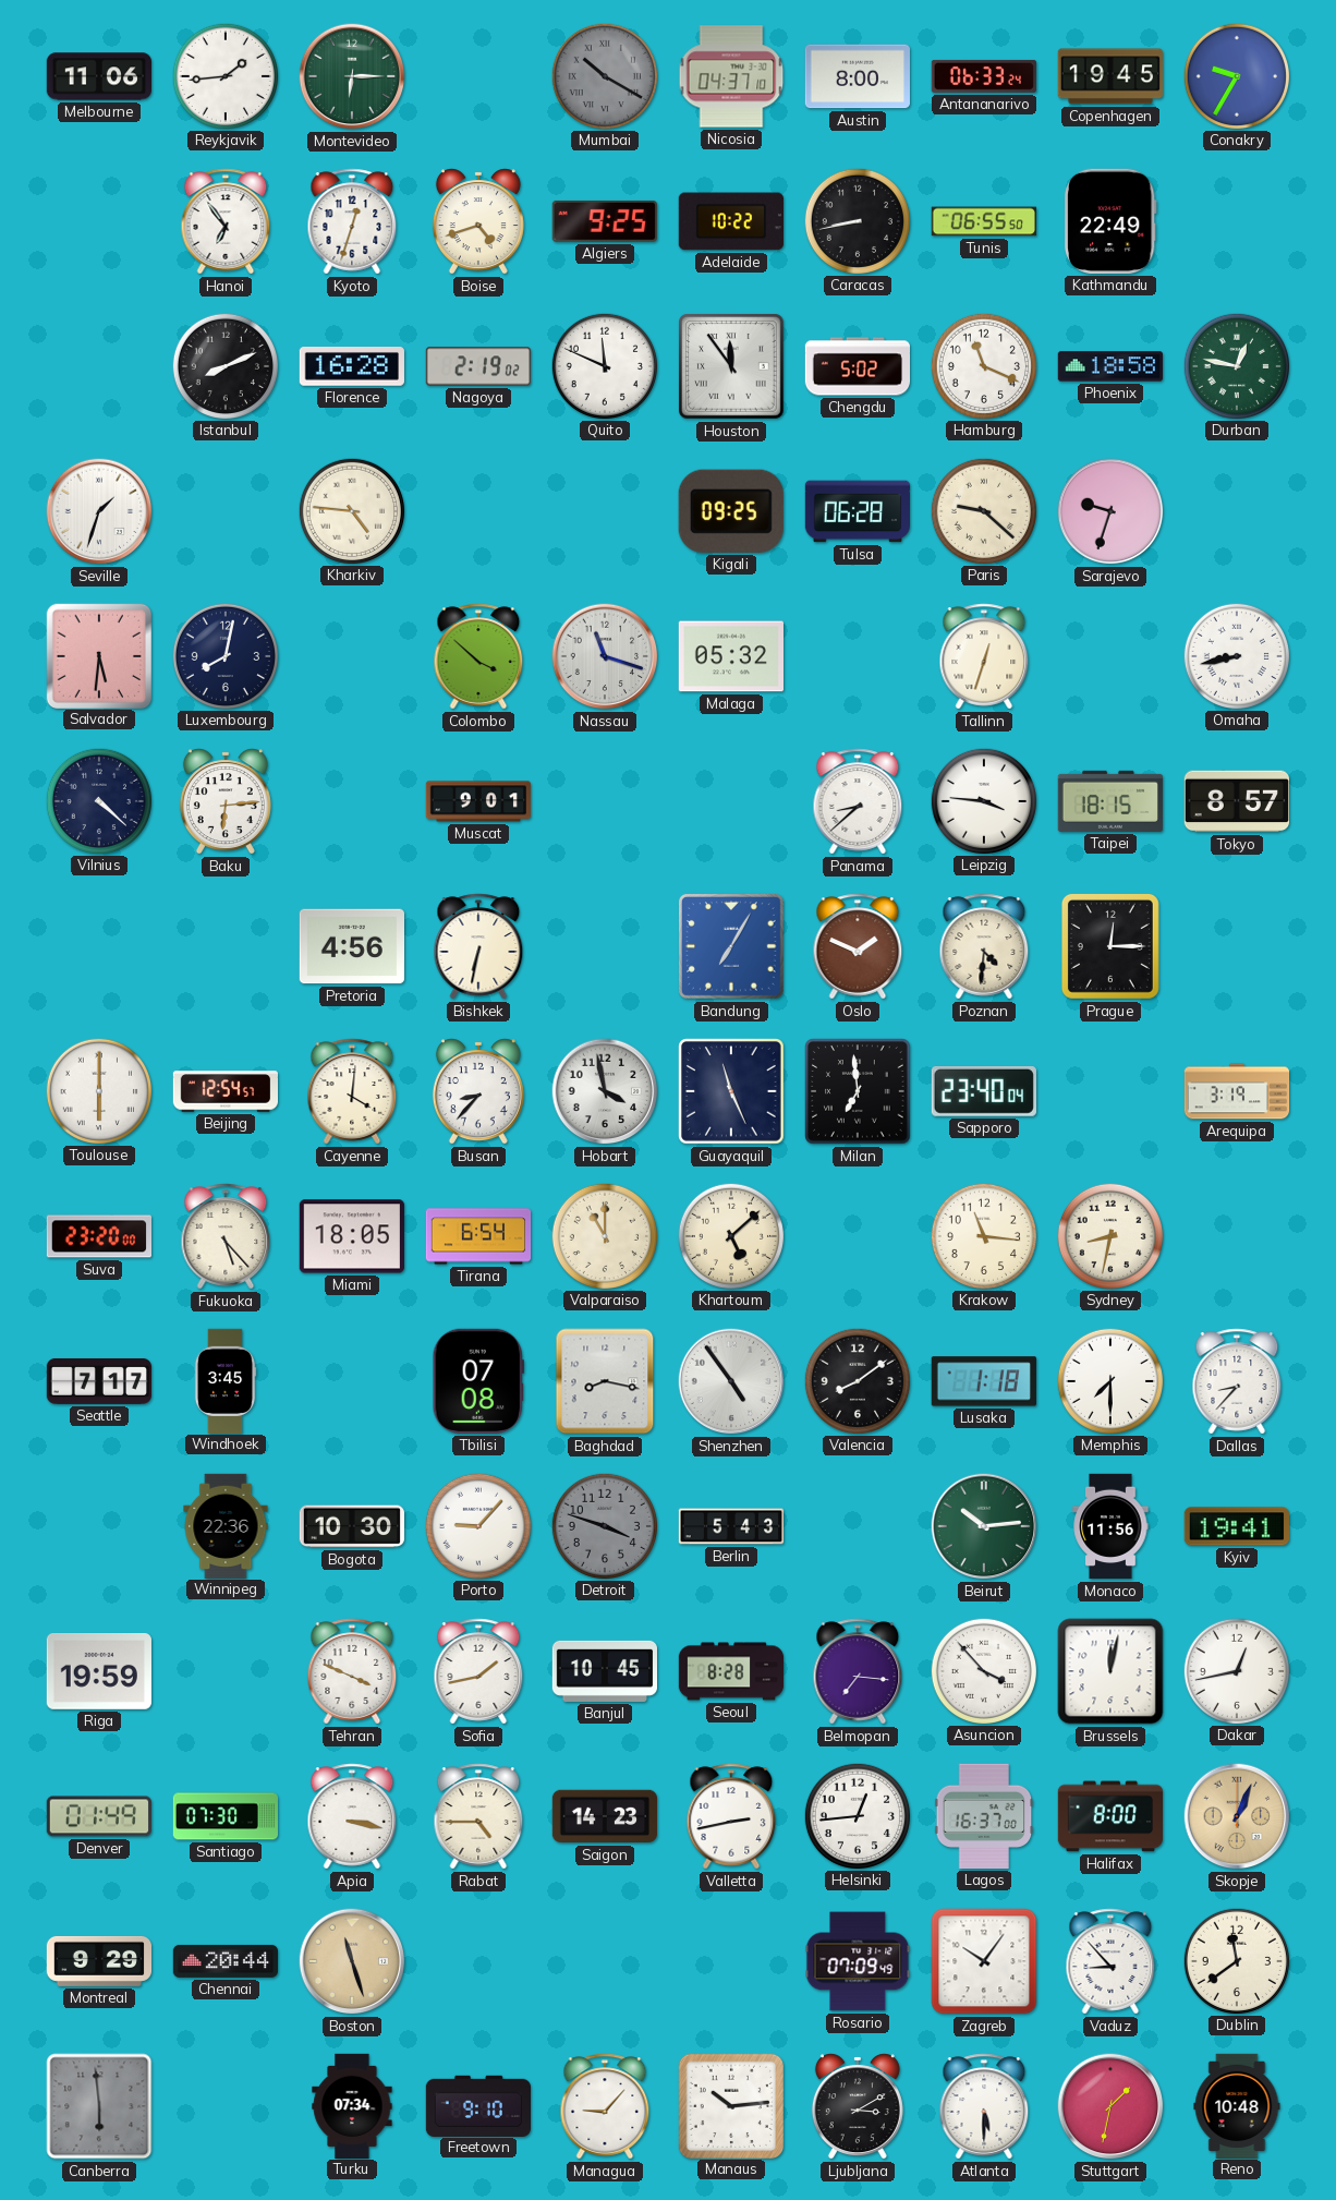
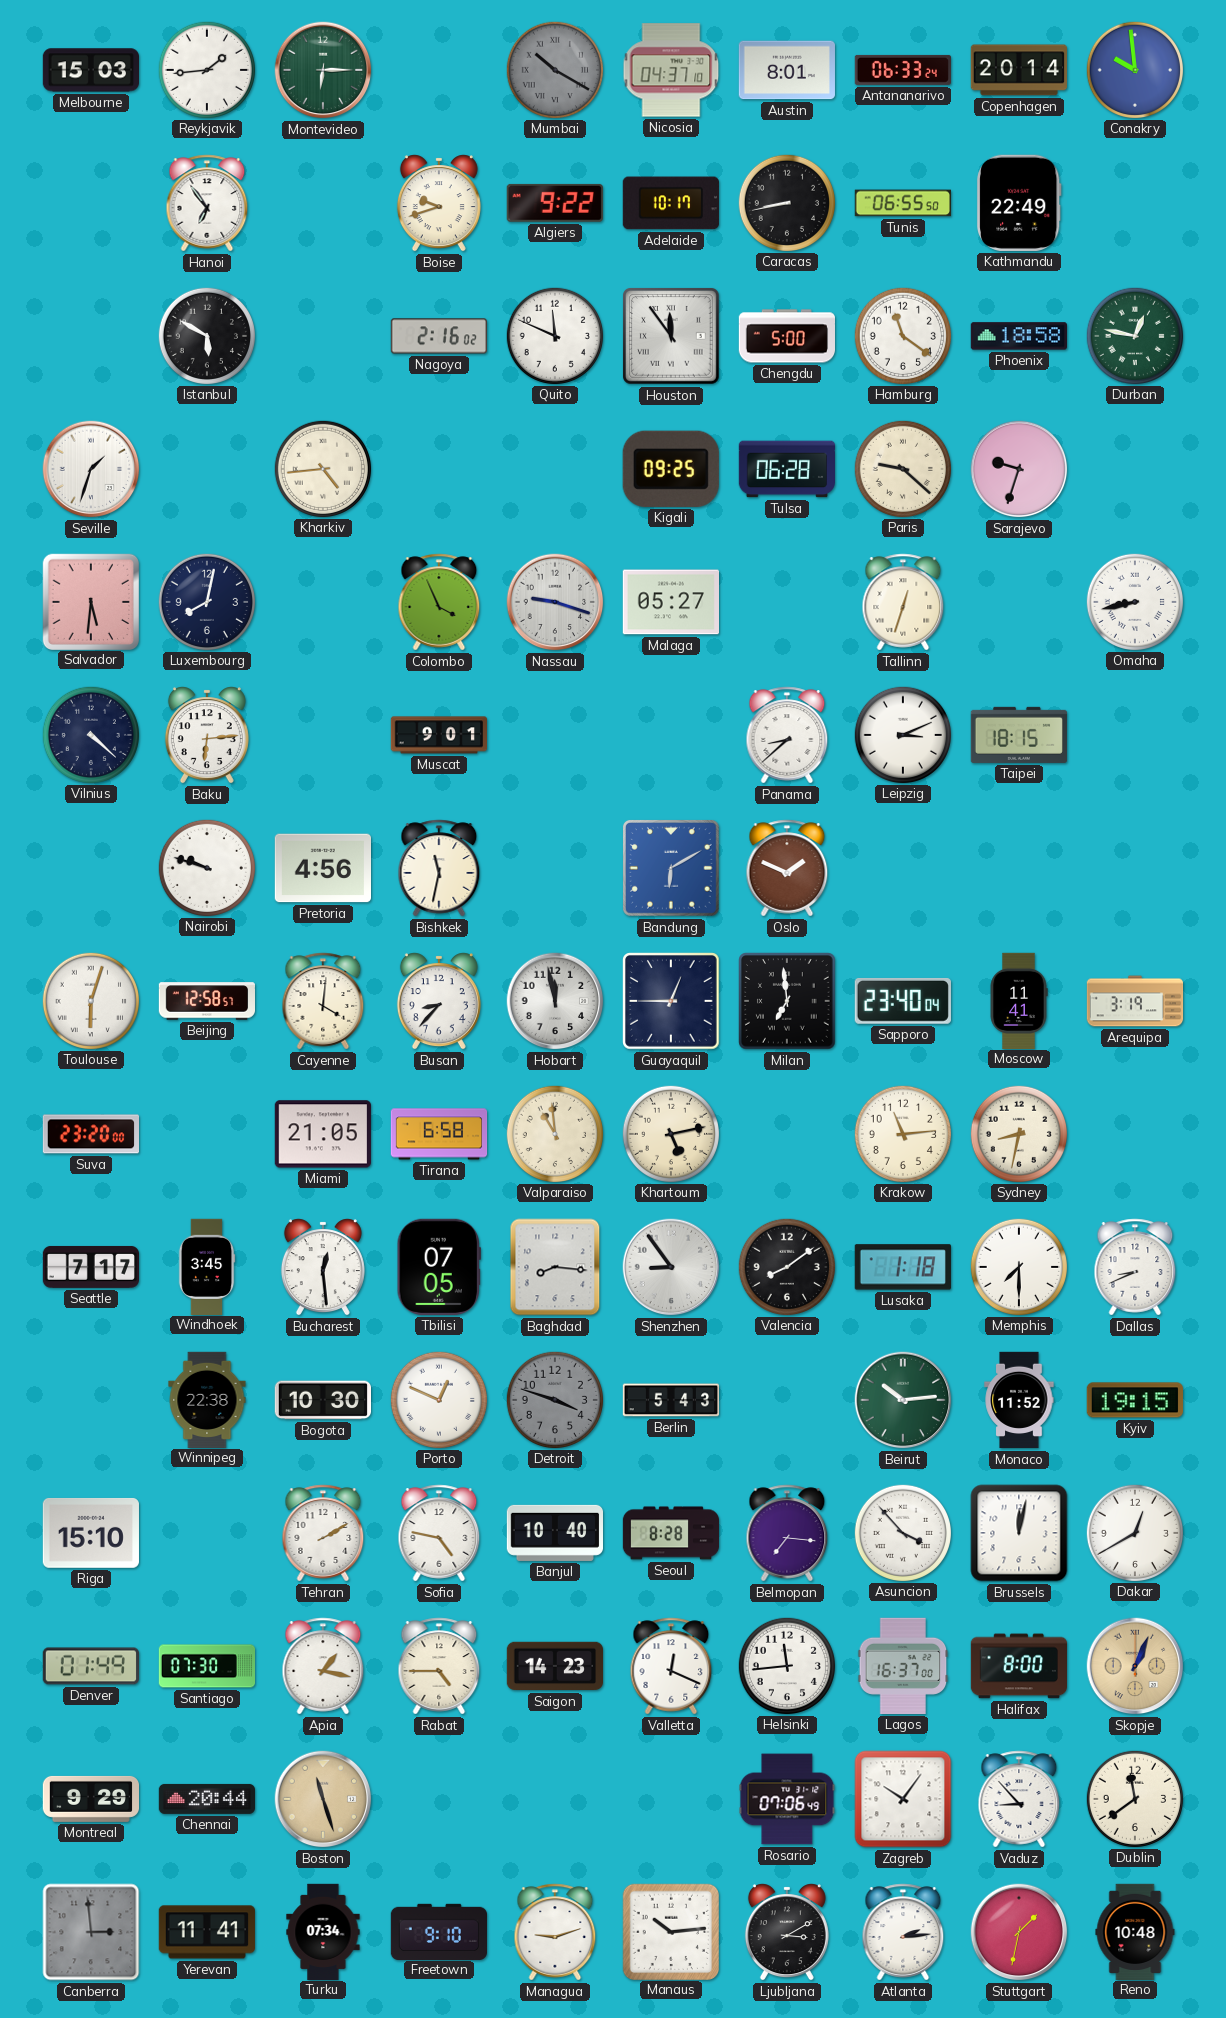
Melbourne: 11:06 -> 15:03 (90, 70)
Austin: 8:00 -> 8:01 (787, 70)
Copenhagen: 19:45 -> 20:14 (1019, 70)
Conakry: 9:35 -> 9:59 (1134, 69)
Kyoto: 12:33 -> none (352, 221)
Boise: 4:42 -> 9:42 (439, 203)
Algiers: 9:25 -> 9:22 (555, 203)
Adelaide: 10:22 -> 10:17 (671, 203)
Istanbul: 8:11 -> 5:50 (206, 335)
Florence: 16:28 -> none (352, 367)
Nagoya: 2:19 -> 2:16 (438, 336)
Chengdu: 5:02 -> 5:00 (786, 336)
Hamburg: 11:19 -> 11:21 (902, 335)
Kharkiv: 4:46 -> 4:44 (322, 468)
Colombo: 3:52 -> 3:56 (439, 602)
Nassau: 11:18 -> 9:18 (555, 602)
Malaga: 05:32 -> 05:27 (670, 602)
Leipzig: 3:46 -> 3:11 (902, 734)
Tokyo: 8:57 -> none (1236, 801)
Nairobi: none -> 9:48 (206, 867)
Bishkek: 6:32 -> 11:32 (439, 868)
Bandung: 7:05 -> 6:10 (672, 869)
Poznan: 4:31 -> none (984, 946)
Prague: 12:15 -> none (1110, 946)
Toulouse: 6:00 -> 6:03 (90, 1000)
Beijing: 12:54 -> 12:58 (206, 1001)
Hobart: 3:58 -> 11:58 (555, 1001)
Guayaquil: 11:26 -> 12:45 (671, 1001)
Moscow: none -> 11:41 (1019, 1000)
Fukuoka: 5:23 -> none (226, 1236)
Miami: 18:05 -> 21:05 (323, 1134)
Tirana: 6:54 -> 6:58 (439, 1134)
Valparaiso: 11:00 -> 10:59 (554, 1133)
Khartoum: 5:08 -> 5:13 (670, 1133)
Krakow: 11:16 -> 11:14 (902, 1133)
Bucharest: none -> 12:29 (323, 1267)
Tbilisi: 07:08 -> 07:05 (439, 1267)
Baghdad: 8:17 -> 8:16 (555, 1267)
Shenzhen: 4:54 -> 8:54 (671, 1267)
Dallas: 8:37 -> 8:41 (1135, 1267)
Winnipeg: 22:36 -> 22:38 (207, 1399)
Porto: 9:07 -> 12:49 (438, 1399)
Monaco: 11:56 -> 11:52 (1019, 1400)
Kyiv: 19:41 -> 19:15 (1135, 1400)
Riga: 19:59 -> 15:10 (91, 1533)
Tehran: 3:49 -> 2:10 (323, 1533)
Sofia: 1:43 -> 4:47 (439, 1533)
Banjul: 10:45 -> 10:40 (554, 1533)
Dakar: 12:43 -> 12:40 (1134, 1532)
Apia: 3:17 -> 1:17 (323, 1666)
Valletta: 2:43 -> 12:19 (671, 1666)
Helsinki: 12:44 -> 11:44 (786, 1665)
Rosario: 07:09 -> 07:06 (787, 1799)
Canberra: 5:59 -> 2:59 (91, 1932)
Yerevan: none -> 11:41 (207, 1932)
Managua: 9:07 -> 9:12 (555, 1932)
Atlanta: 5:30 -> 2:14 (903, 1932)
